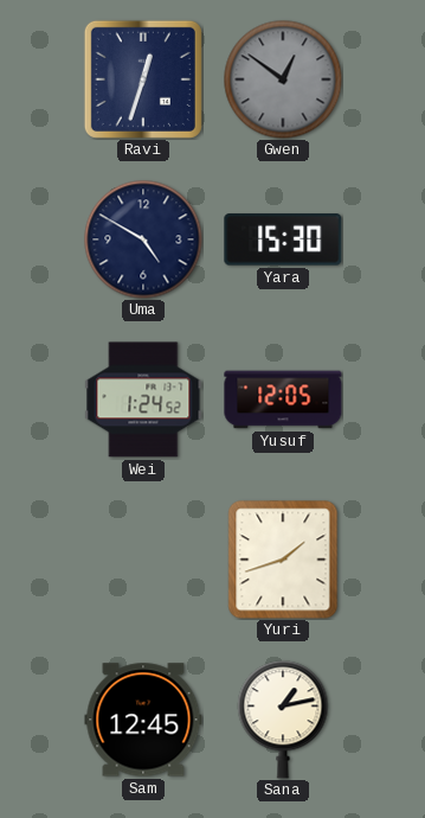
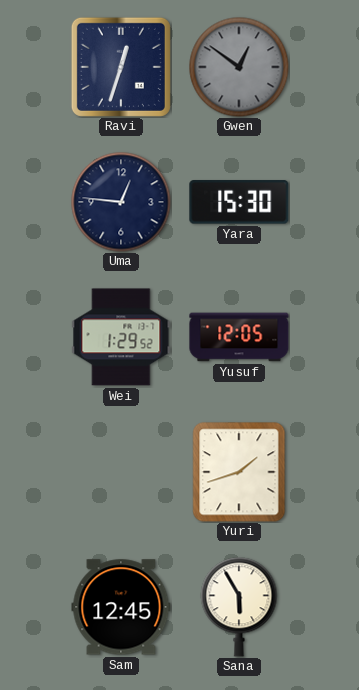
Uma: 4:50 -> 12:46 (121, 202)
Wei: 1:24 -> 1:29 (121, 337)
Sana: 1:13 -> 5:55 (239, 607)
